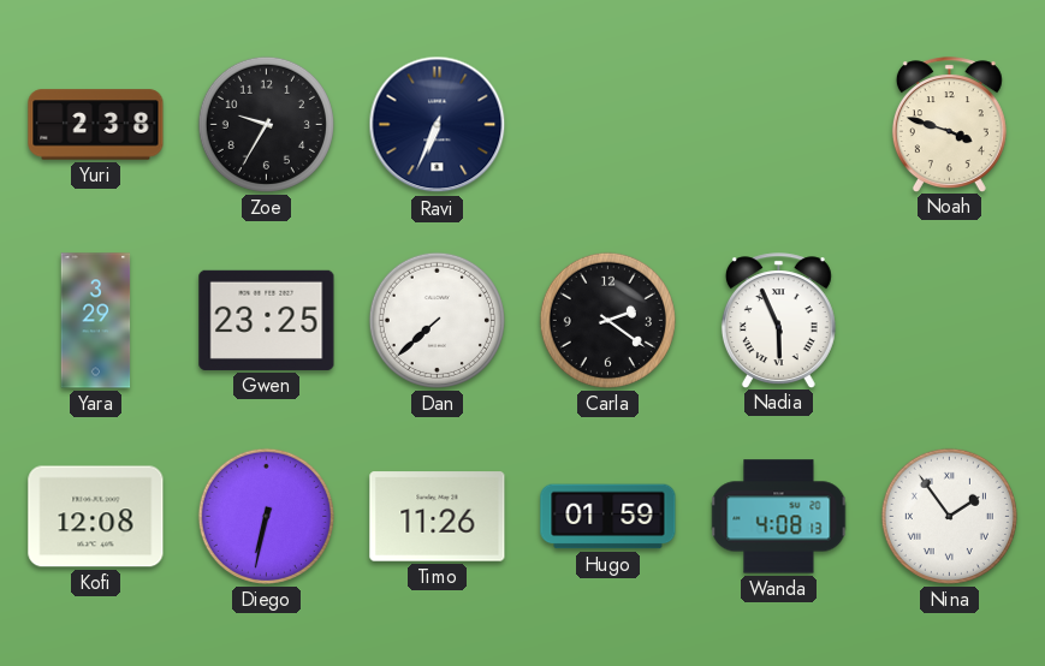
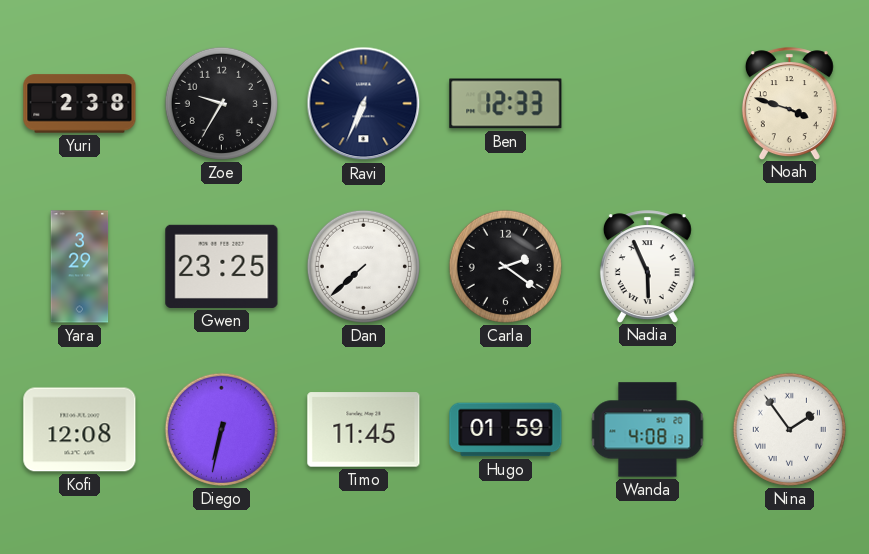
Ben: none -> 12:33 (506, 104)
Timo: 11:26 -> 11:45 (364, 430)
